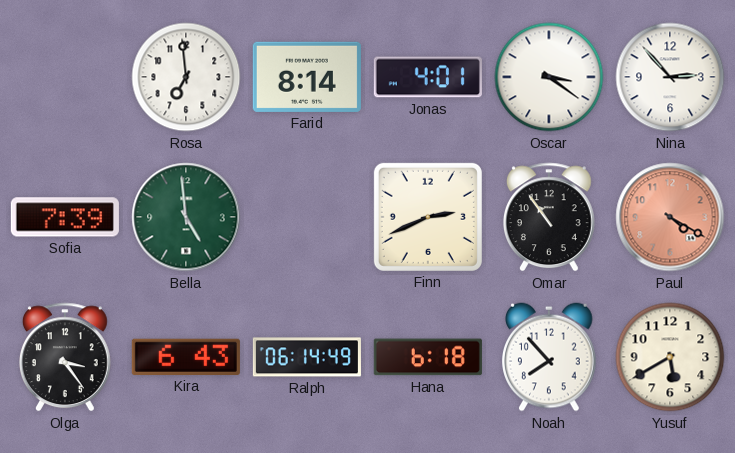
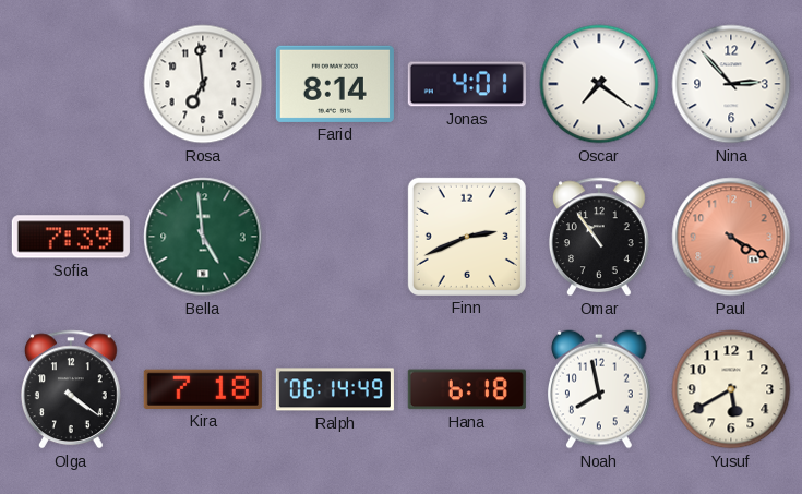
Oscar: 3:21 -> 7:21 (599, 84)
Olga: 3:24 -> 4:21 (71, 389)
Kira: 6:43 -> 7:18 (203, 389)
Noah: 7:53 -> 7:58 (600, 389)
